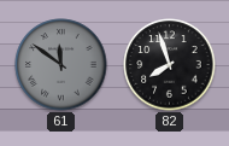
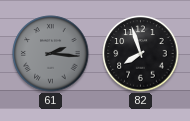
61: 11:51 -> 2:16 (51, 54)
